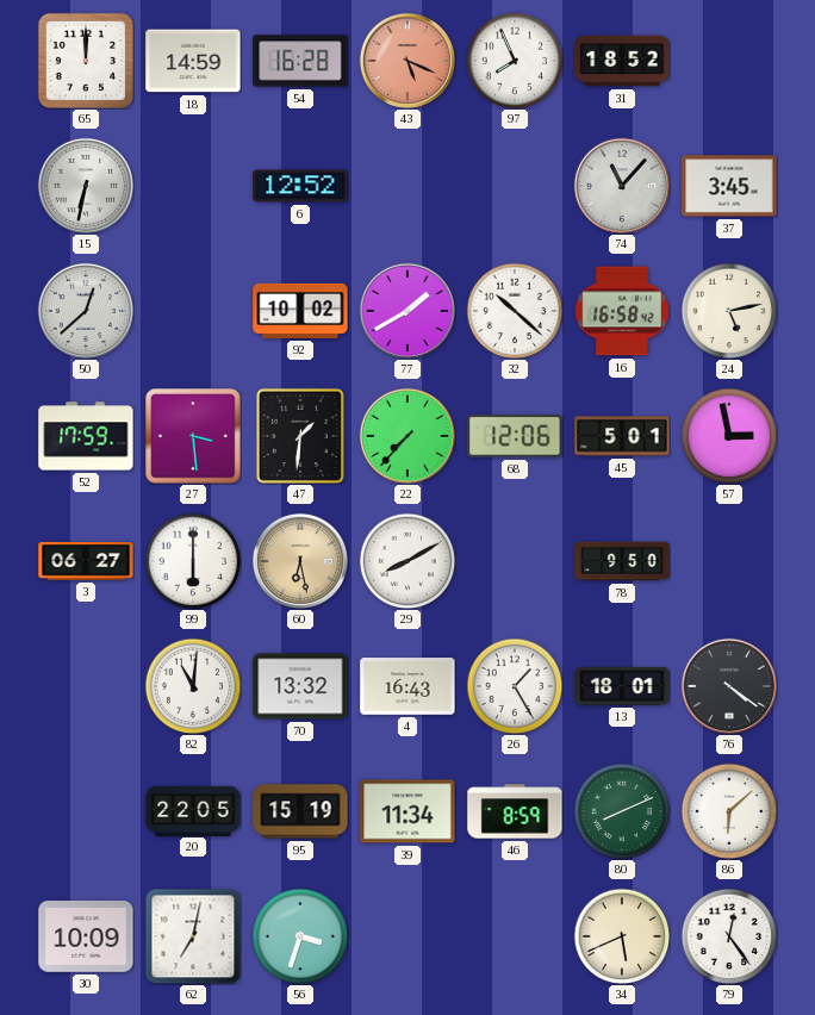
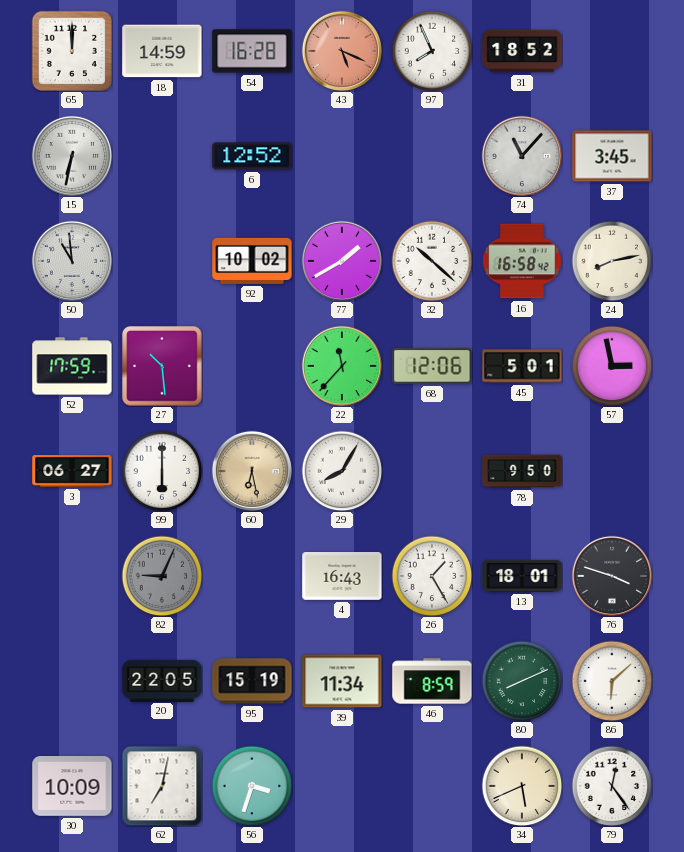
50: 12:38 -> 10:59 (72, 261)
24: 5:13 -> 8:13 (612, 261)
27: 3:29 -> 10:29 (162, 366)
47: 1:31 -> none (300, 436)
22: 7:37 -> 11:37 (342, 366)
29: 8:10 -> 8:05 (342, 471)
82: 11:01 -> 9:04 (162, 576)
82 dial: white -> grey (162, 576)
70: 13:32 -> none (300, 686)
76: 4:21 -> 3:48 (612, 576)
